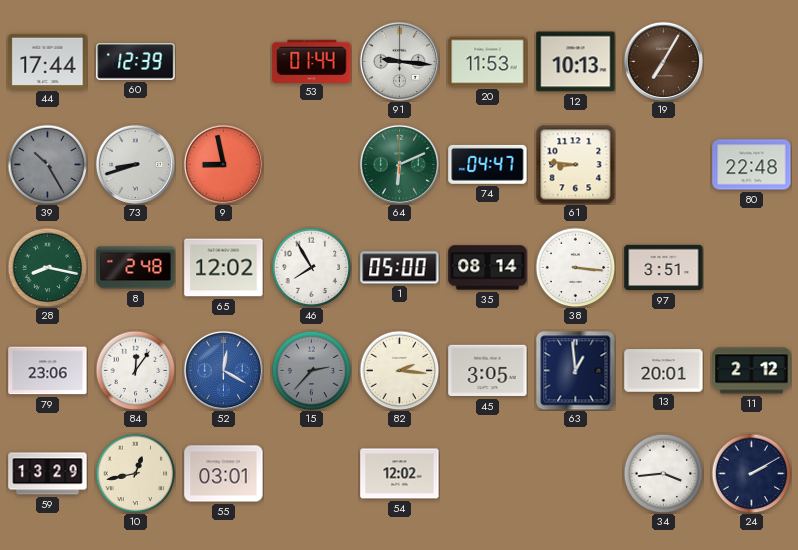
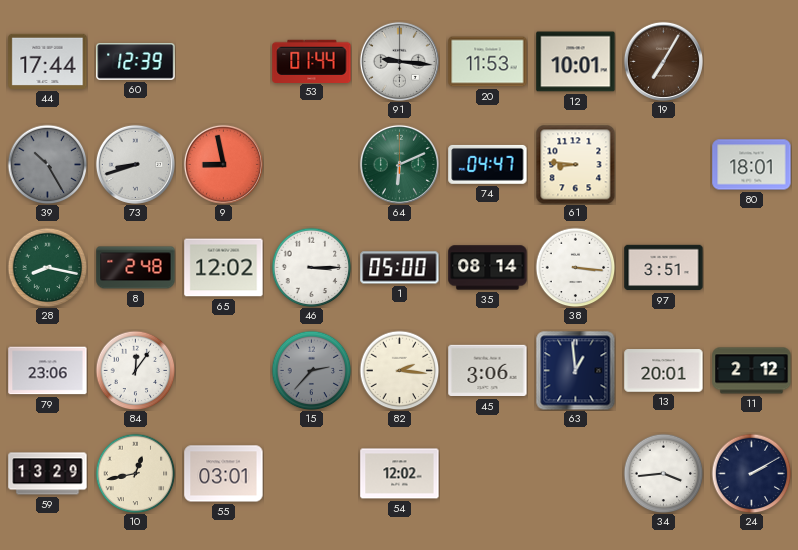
12: 10:13 -> 10:01 (576, 62)
80: 22:48 -> 18:01 (752, 165)
46: 7:55 -> 3:15 (311, 267)
52: 12:20 -> none (223, 370)
45: 3:05 -> 3:06 (488, 371)
